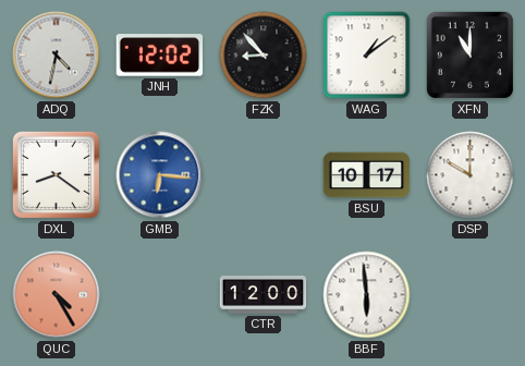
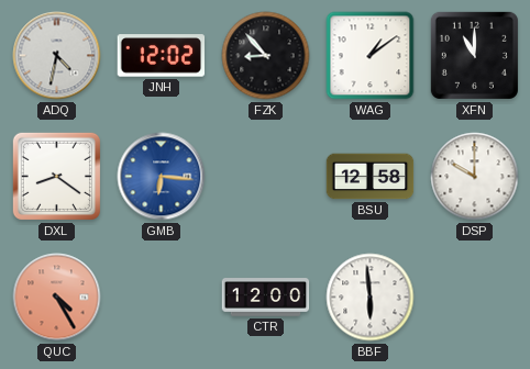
BSU: 10:17 -> 12:58 (371, 177)
